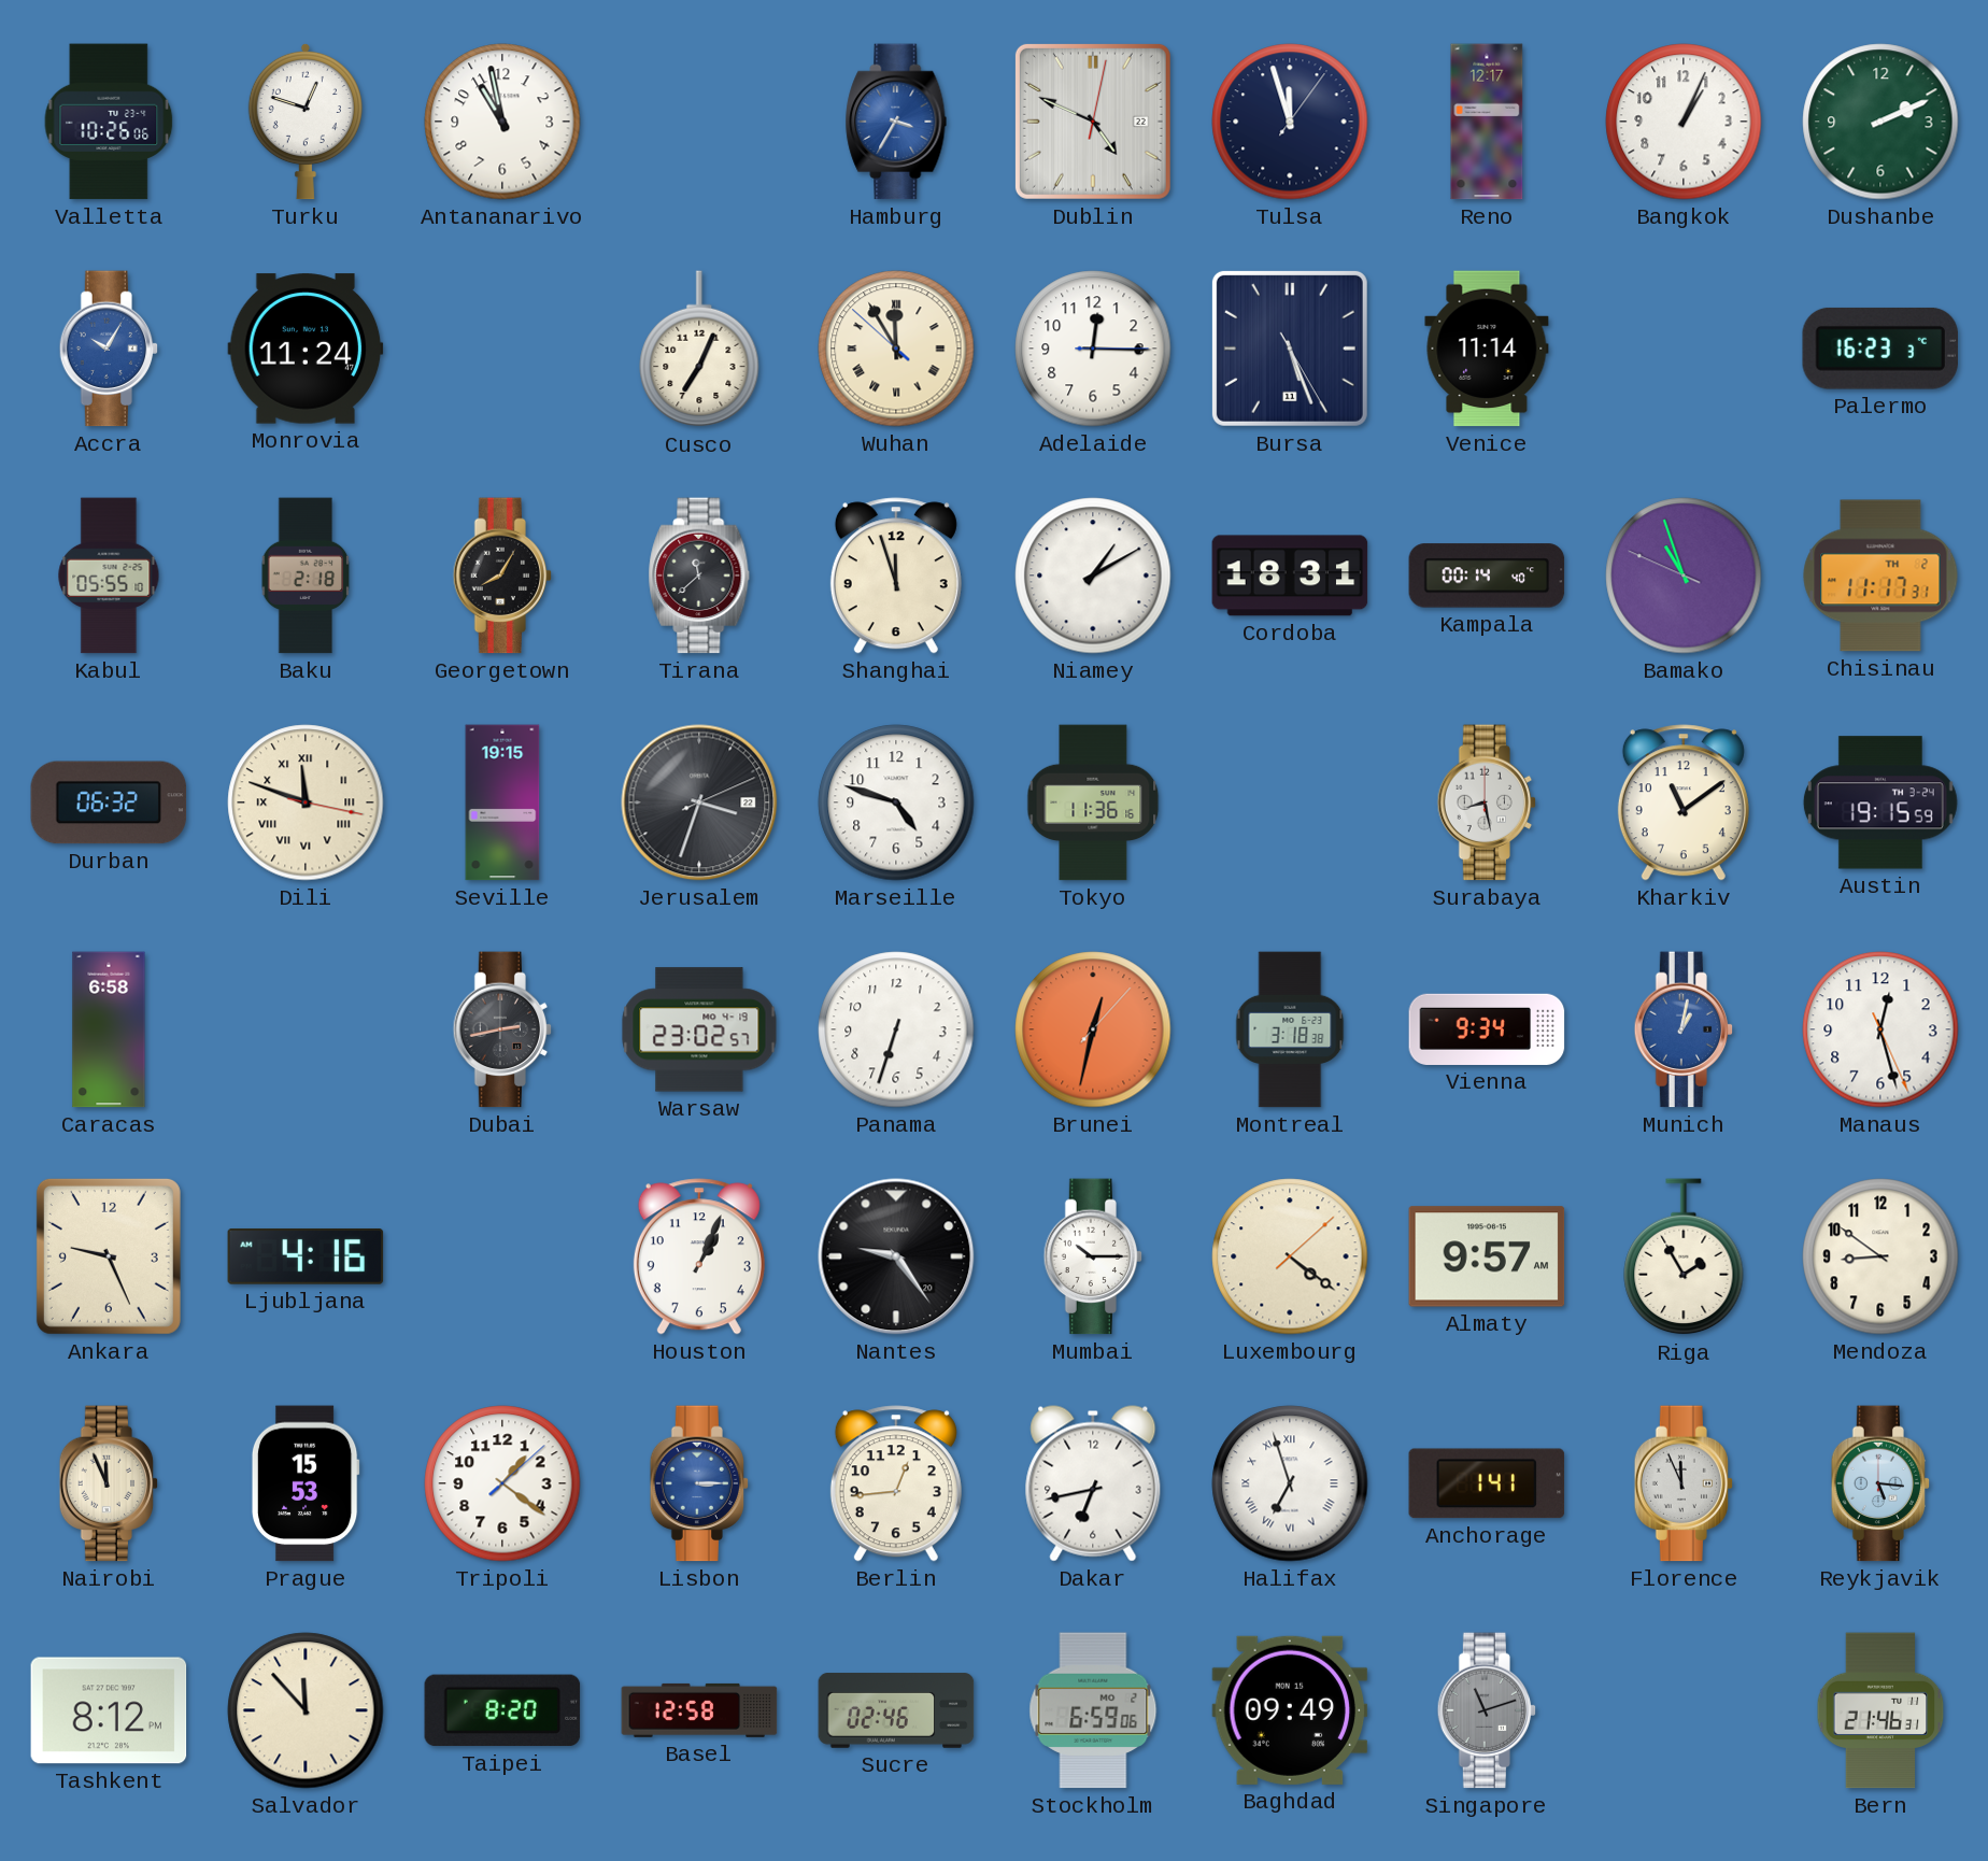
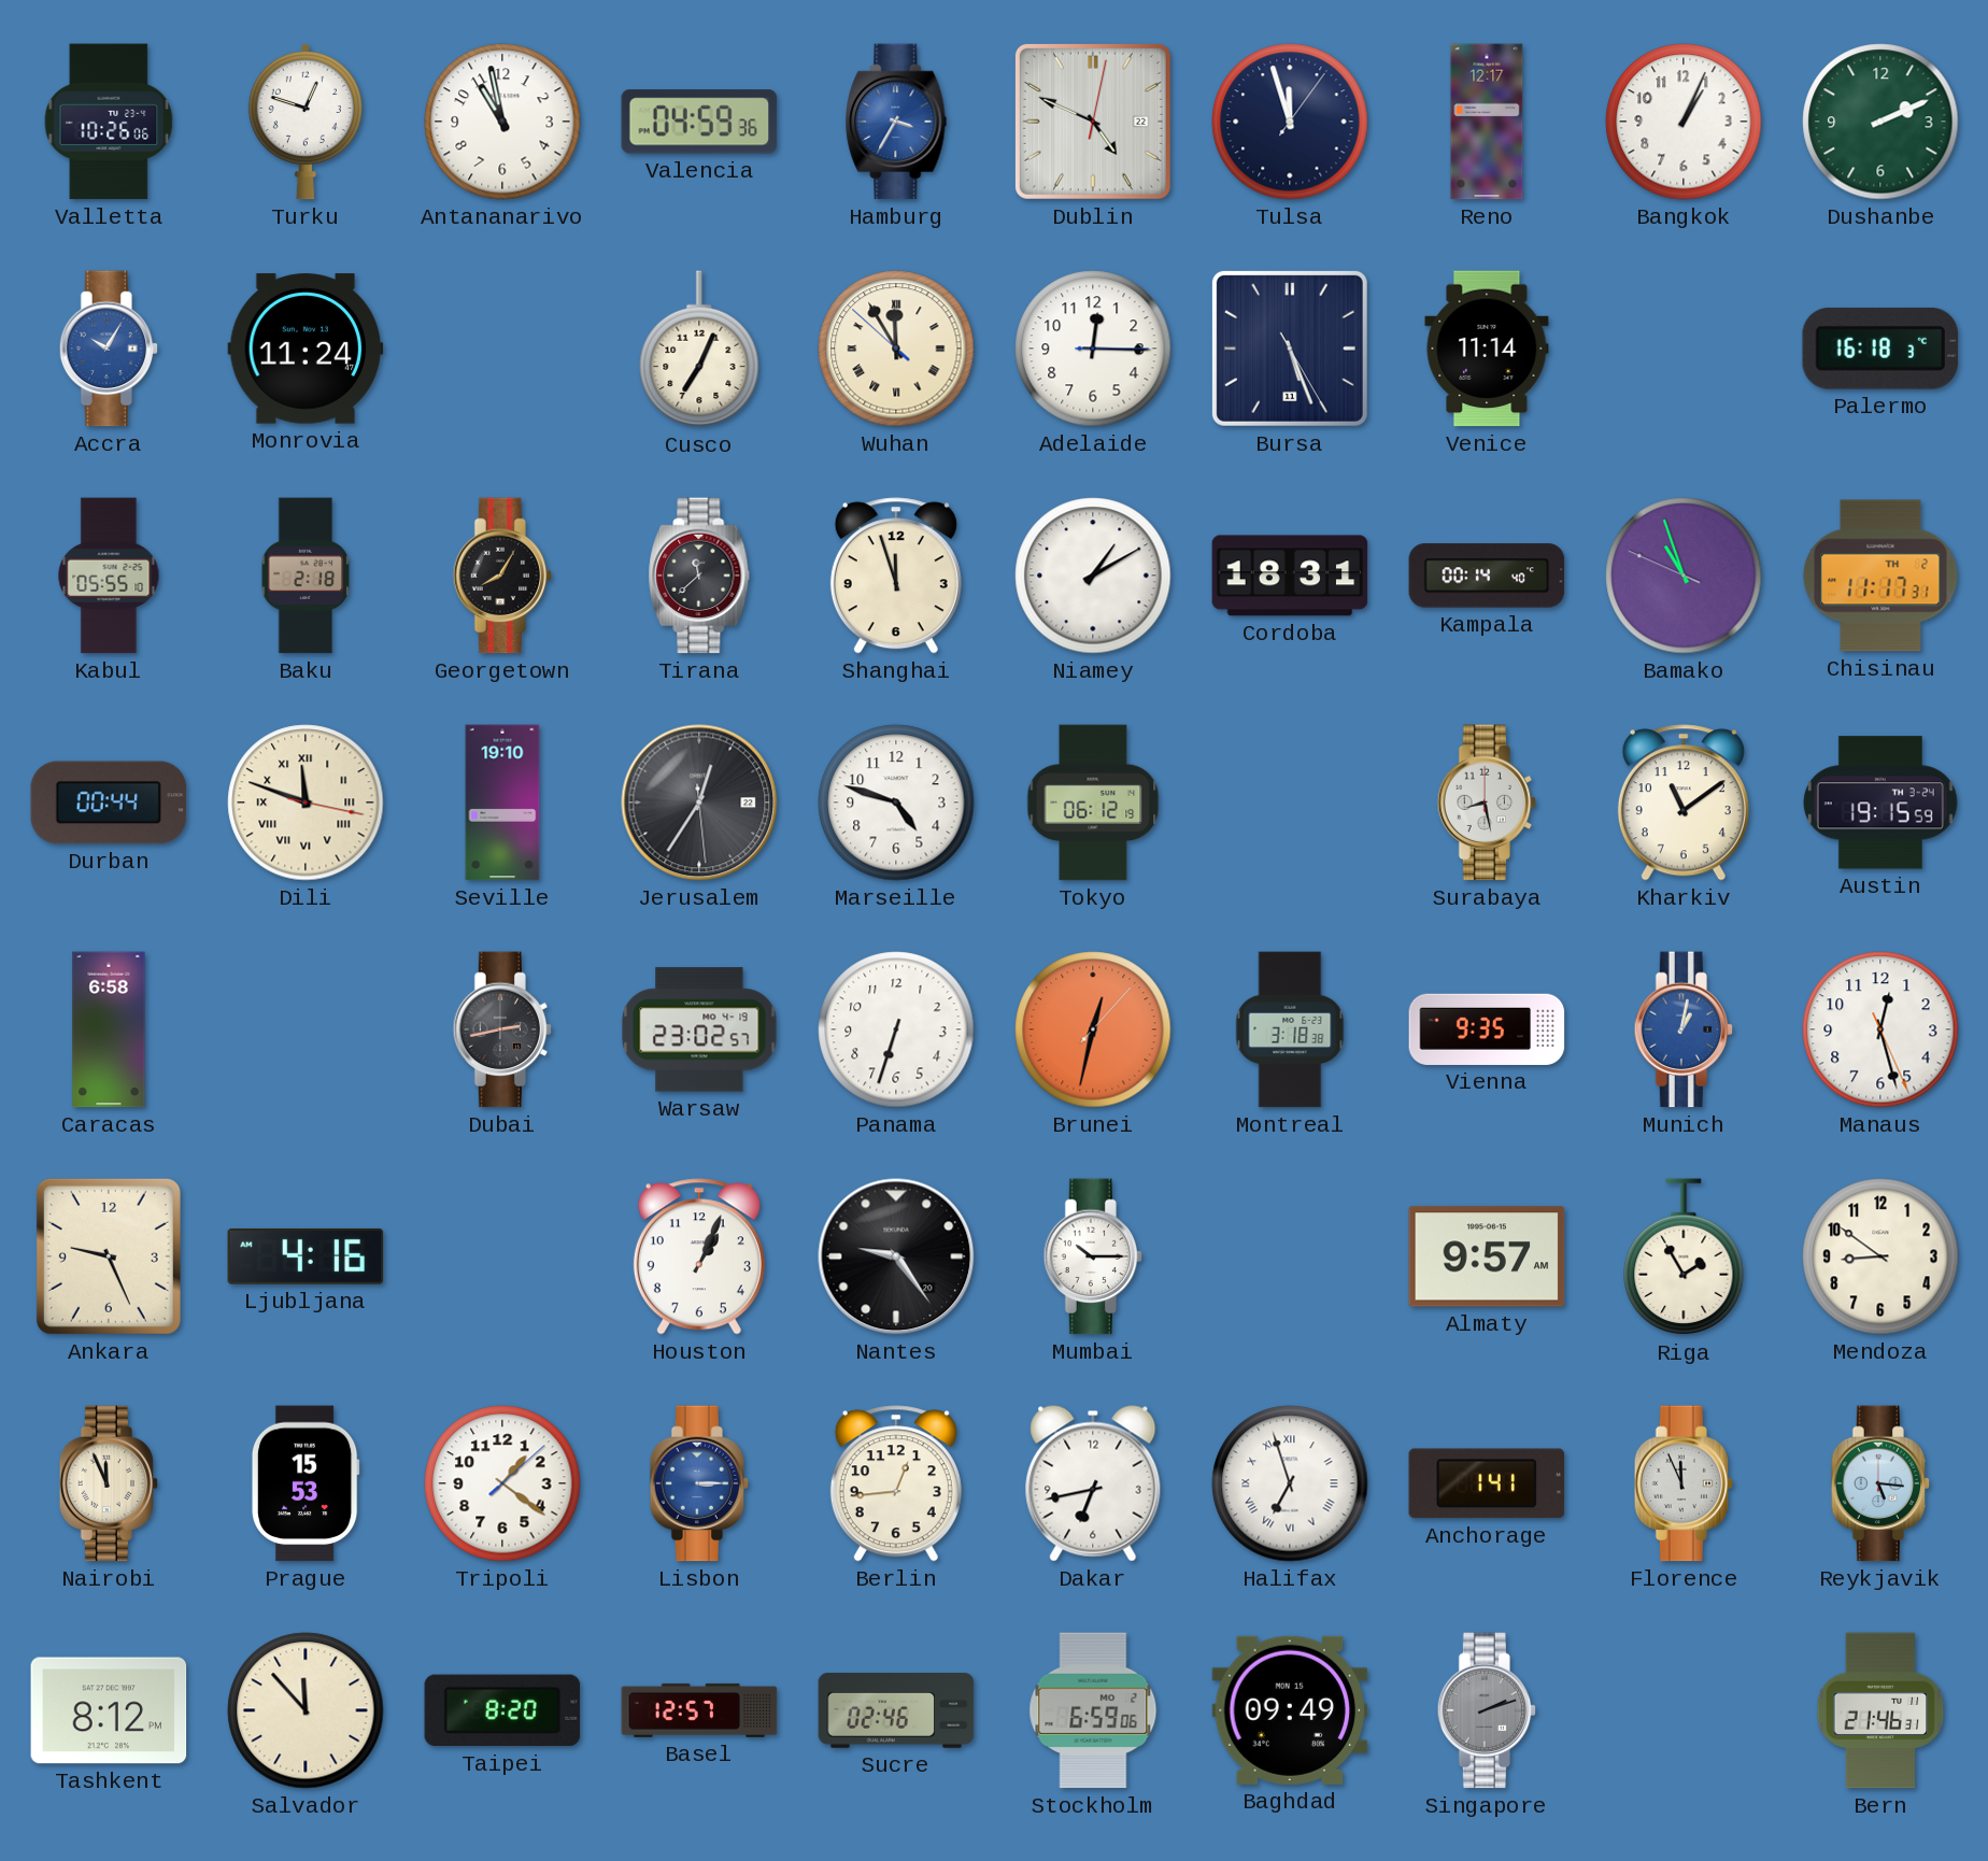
Valencia: none -> 04:59 (699, 122)
Palermo: 16:23 -> 16:18 (1879, 349)
Durban: 06:32 -> 00:44 (109, 802)
Seville: 19:15 -> 19:10 (502, 802)
Jerusalem: 3:33 -> 12:35 (699, 802)
Tokyo: 11:36 -> 06:12 (1093, 802)
Vienna: 9:34 -> 9:35 (1487, 1029)
Luxembourg: 4:21 -> none (1290, 1256)
Basel: 12:58 -> 12:57 (699, 1710)
Singapore: 11:12 -> 2:12 (1487, 1710)
